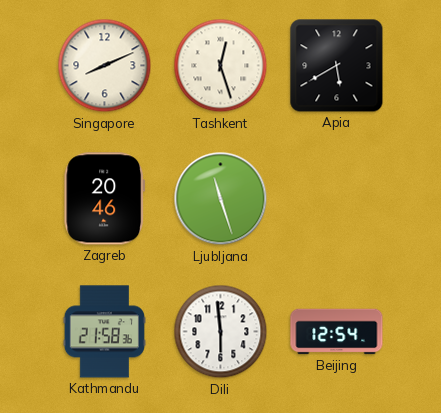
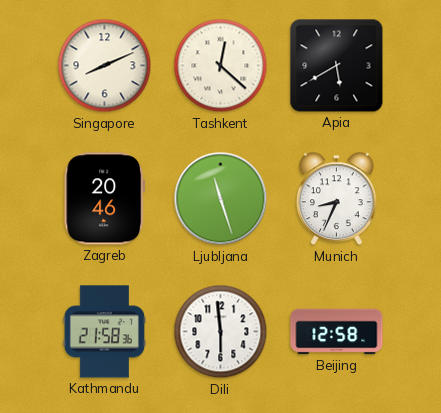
Tashkent: 12:27 -> 12:22 (221, 66)
Munich: none -> 8:34 (337, 199)
Beijing: 12:54 -> 12:58 (337, 332)
